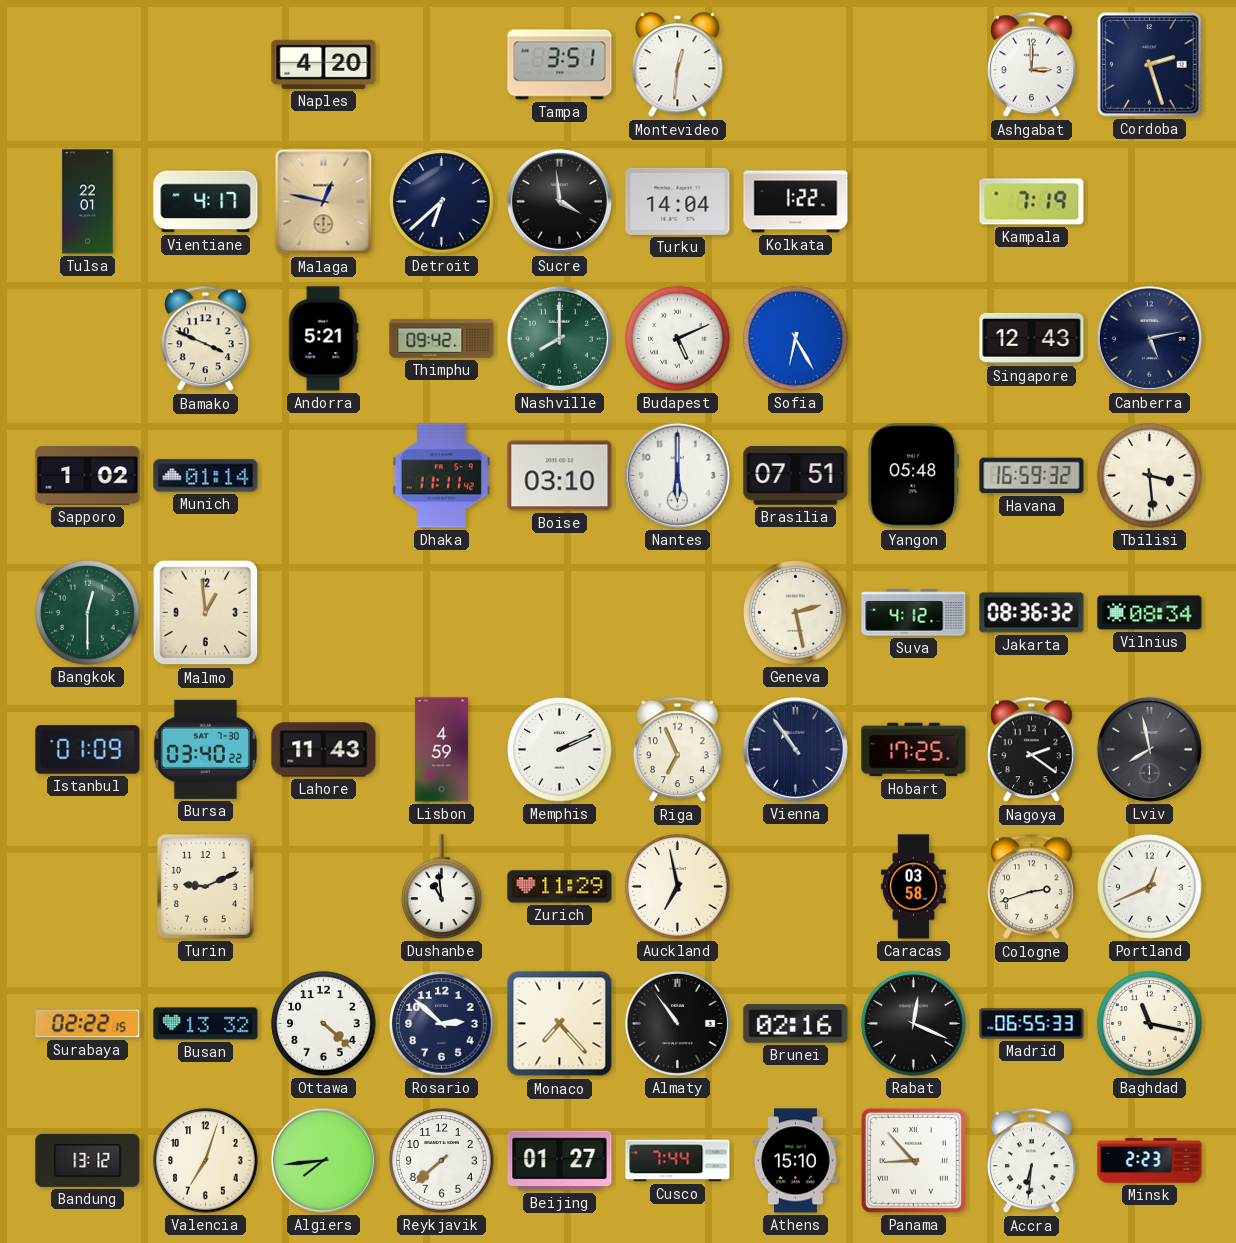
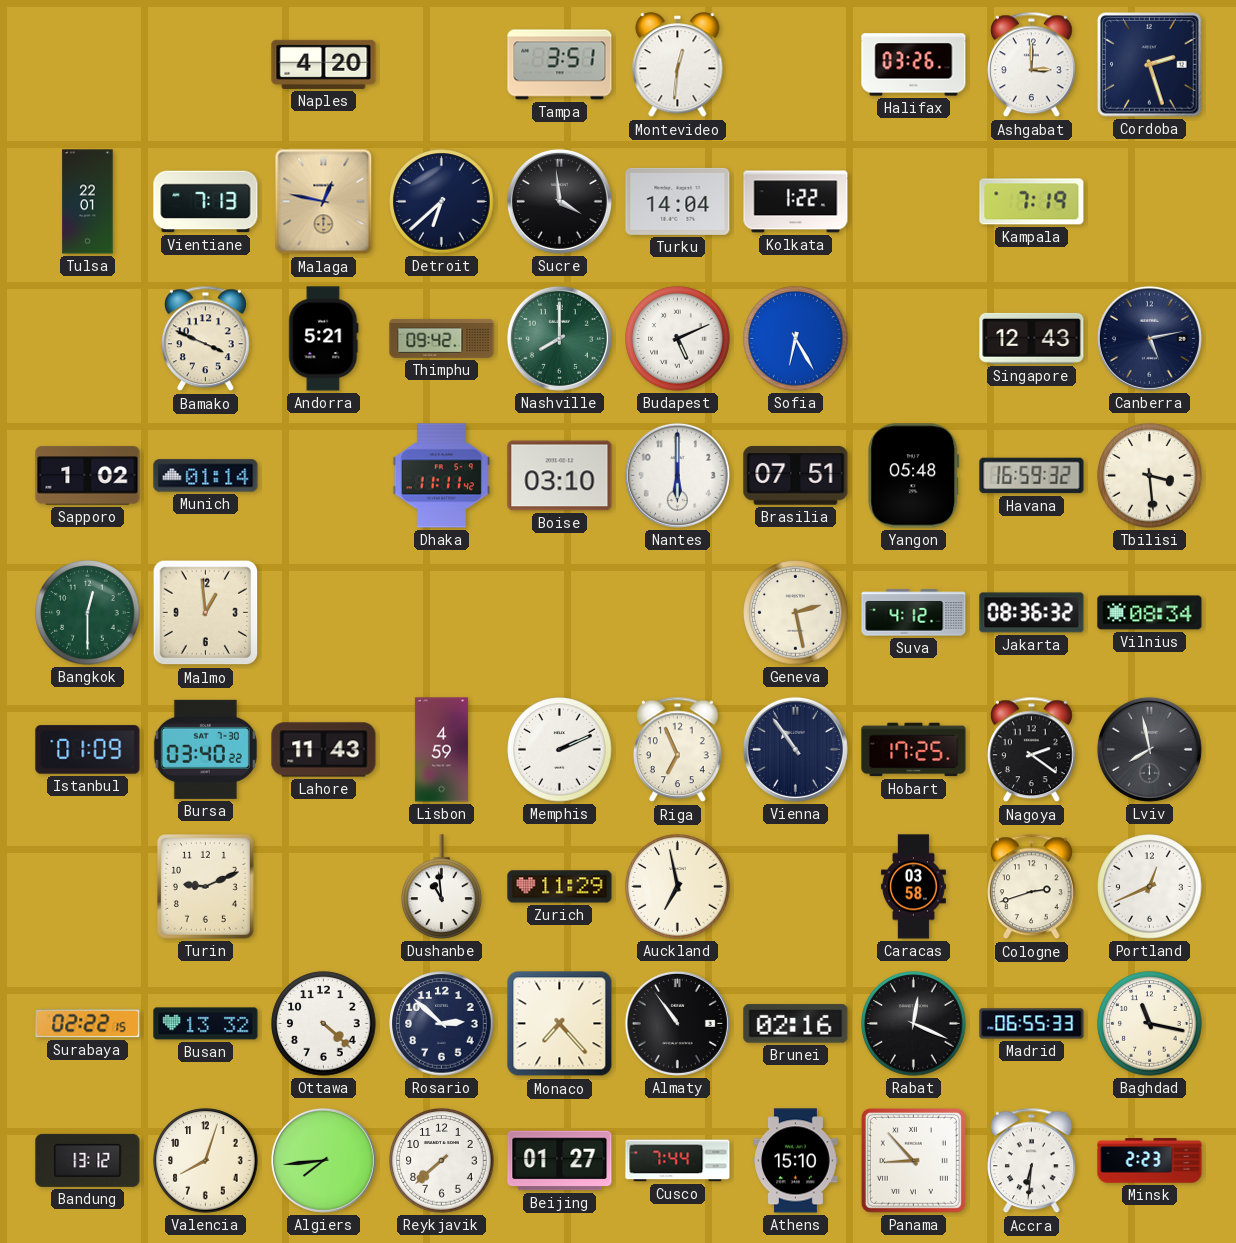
Halifax: none -> 03:26 (914, 65)
Vientiane: 4:17 -> 7:13 (206, 202)
Valencia: 7:03 -> 8:03 (206, 1161)
